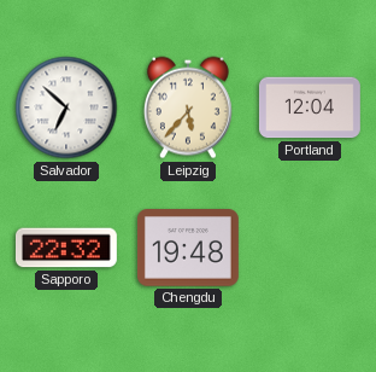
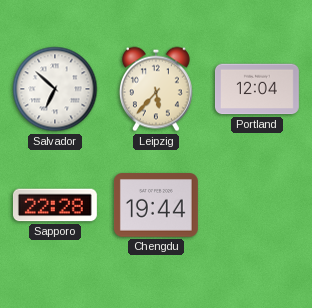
Sapporo: 22:32 -> 22:28 (55, 205)
Chengdu: 19:48 -> 19:44 (156, 205)
